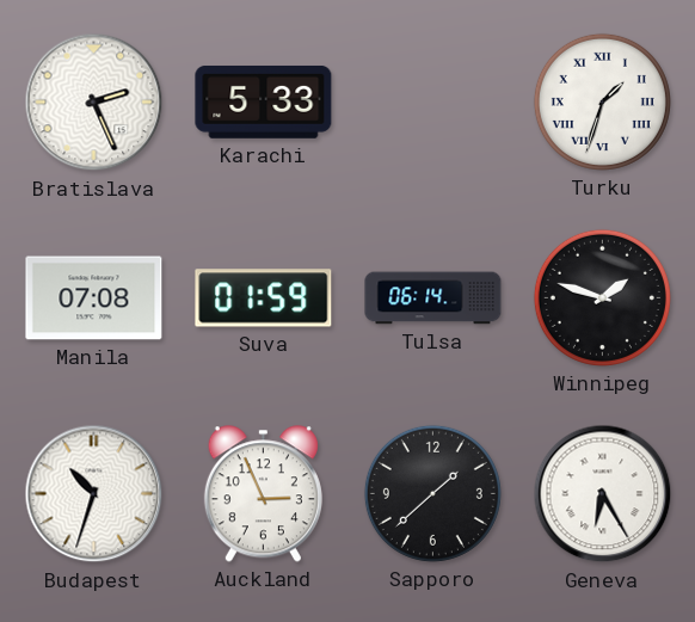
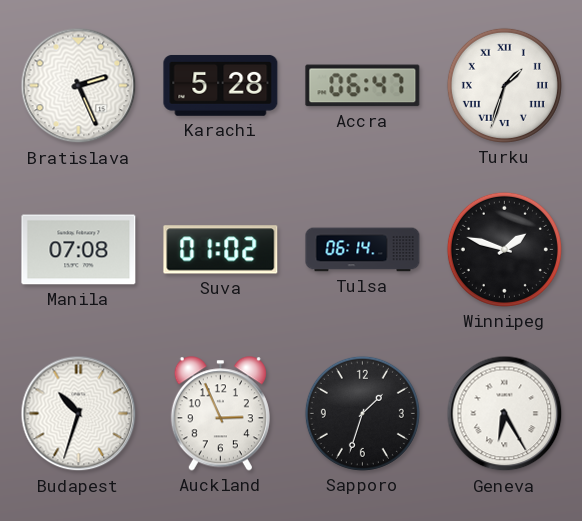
Karachi: 5:33 -> 5:28 (221, 85)
Accra: none -> 06:47 (363, 86)
Suva: 01:59 -> 01:02 (221, 250)
Sapporo: 1:38 -> 1:33 (362, 413)
